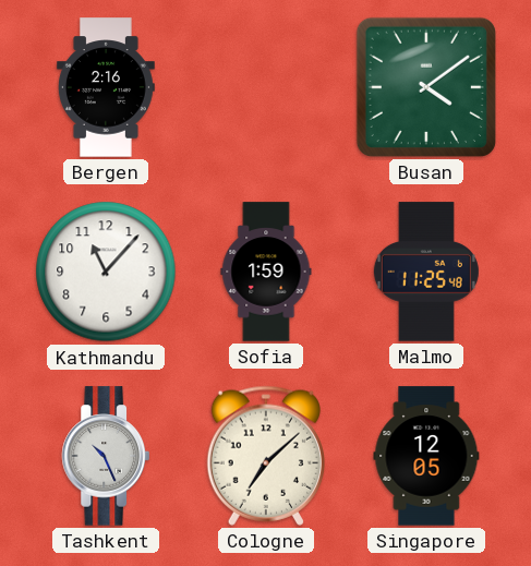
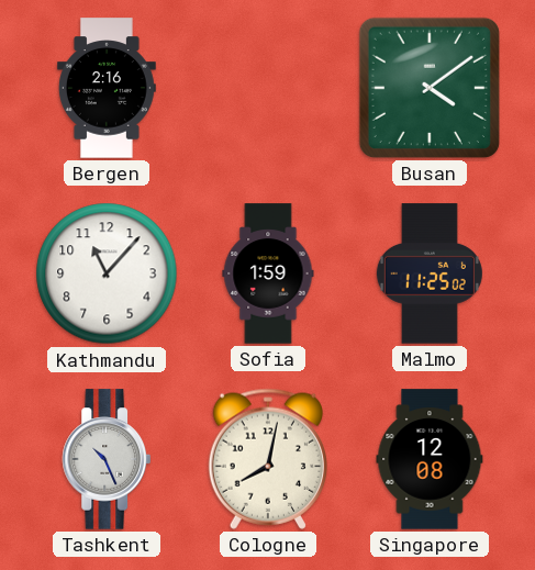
Malmo: 11:25:48 -> 11:25:02 (430, 273)
Cologne: 7:08 -> 8:02 (267, 459)
Singapore: 12:05 -> 12:08 (430, 459)
